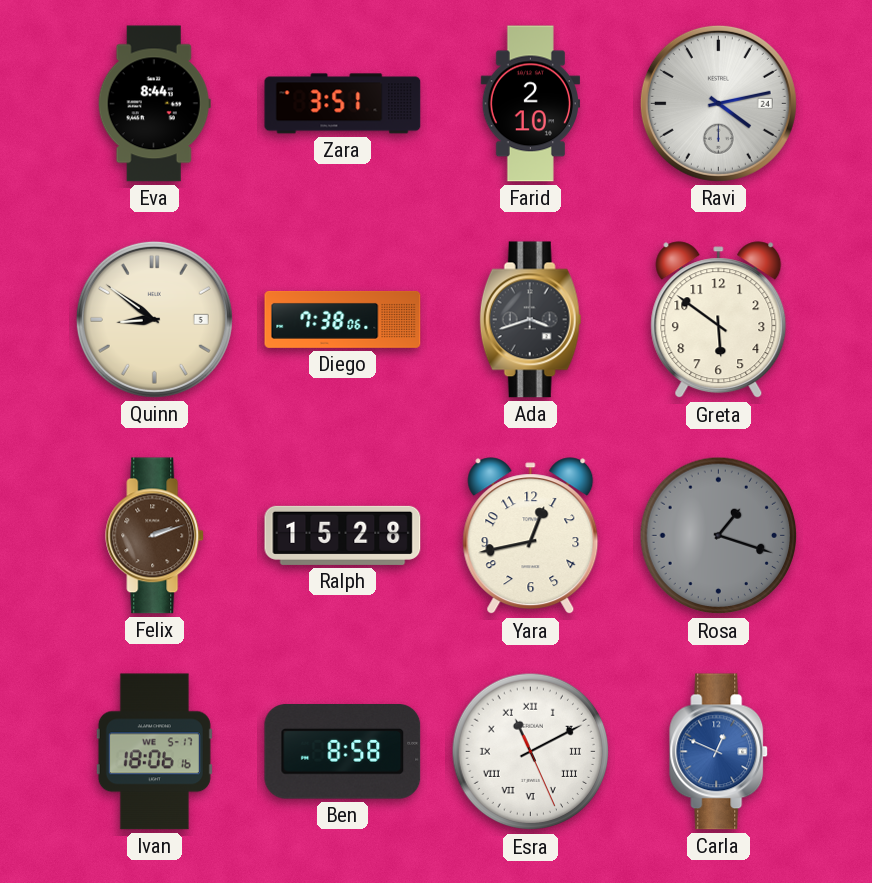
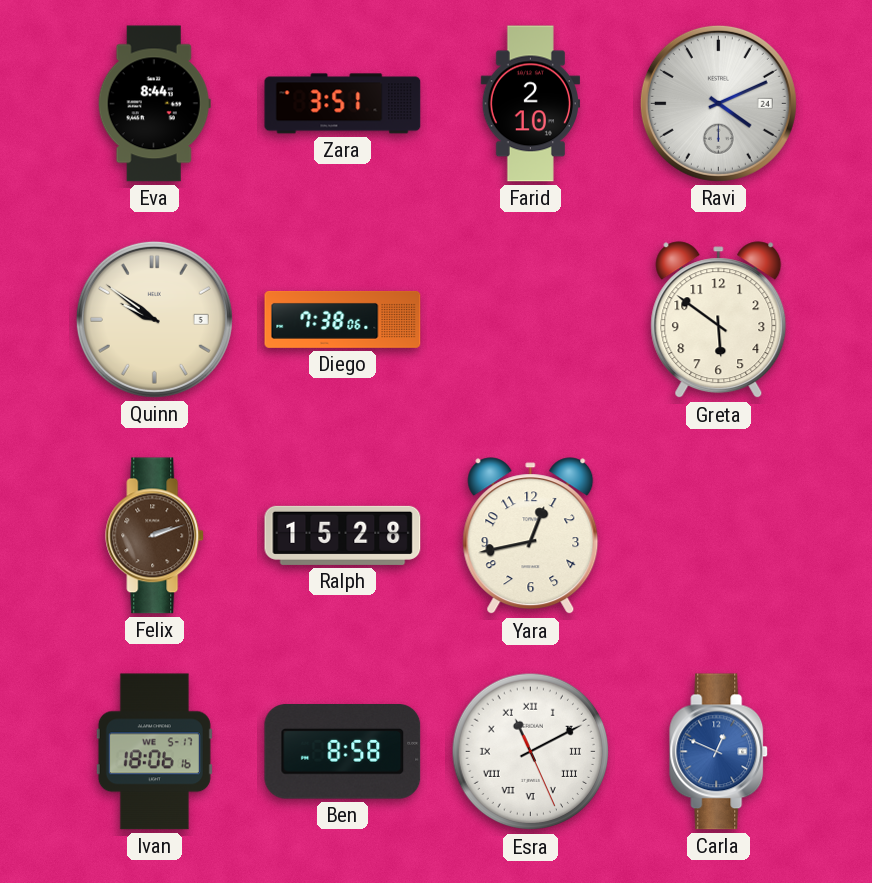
Ravi: 4:13 -> 4:11 (718, 103)
Quinn: 8:51 -> 9:51 (154, 319)
Ada: 3:42 -> none (531, 320)
Rosa: 1:18 -> none (719, 536)
